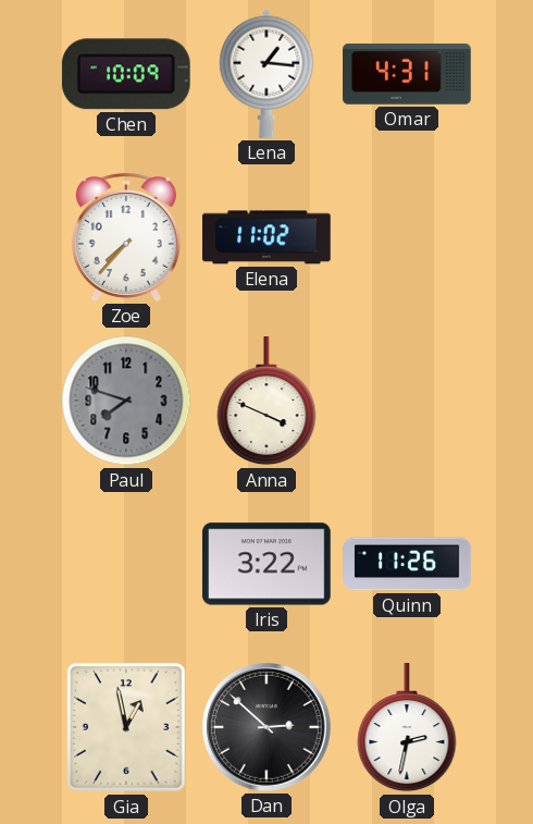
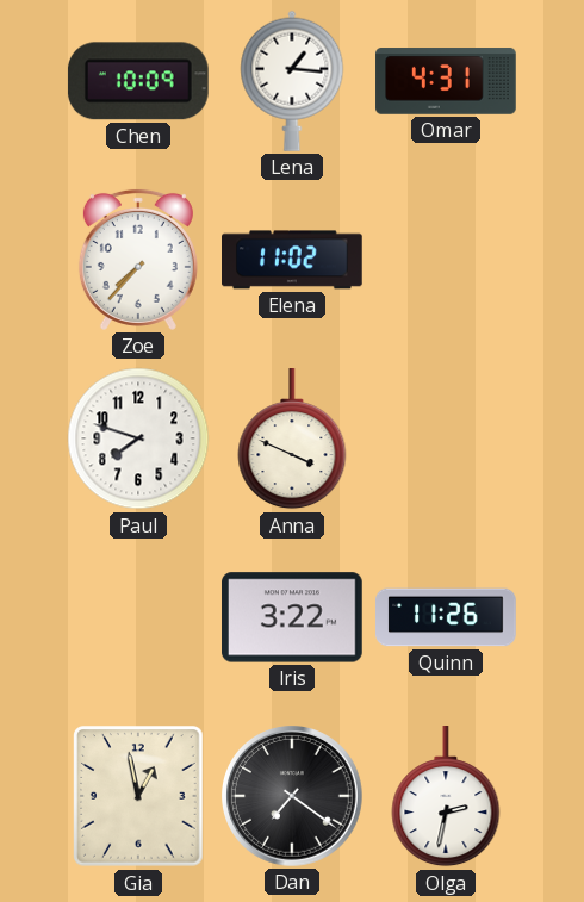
Paul dial: grey -> white (138, 438)
Dan: 2:52 -> 7:21 (293, 797)
